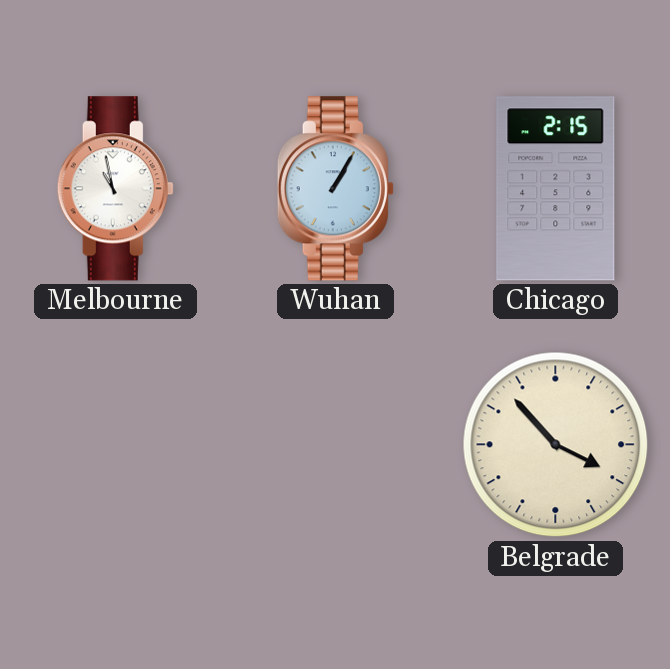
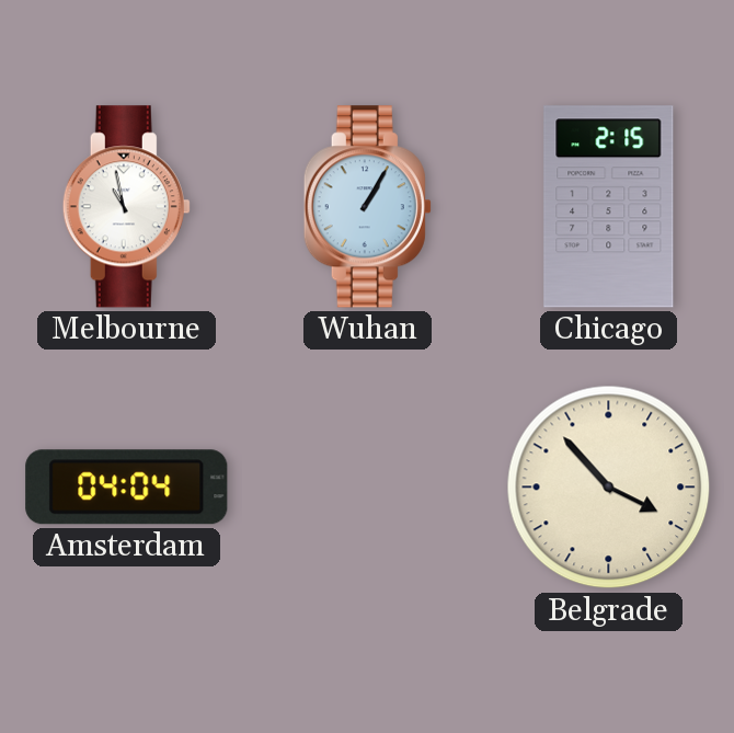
Amsterdam: none -> 04:04 (127, 488)
